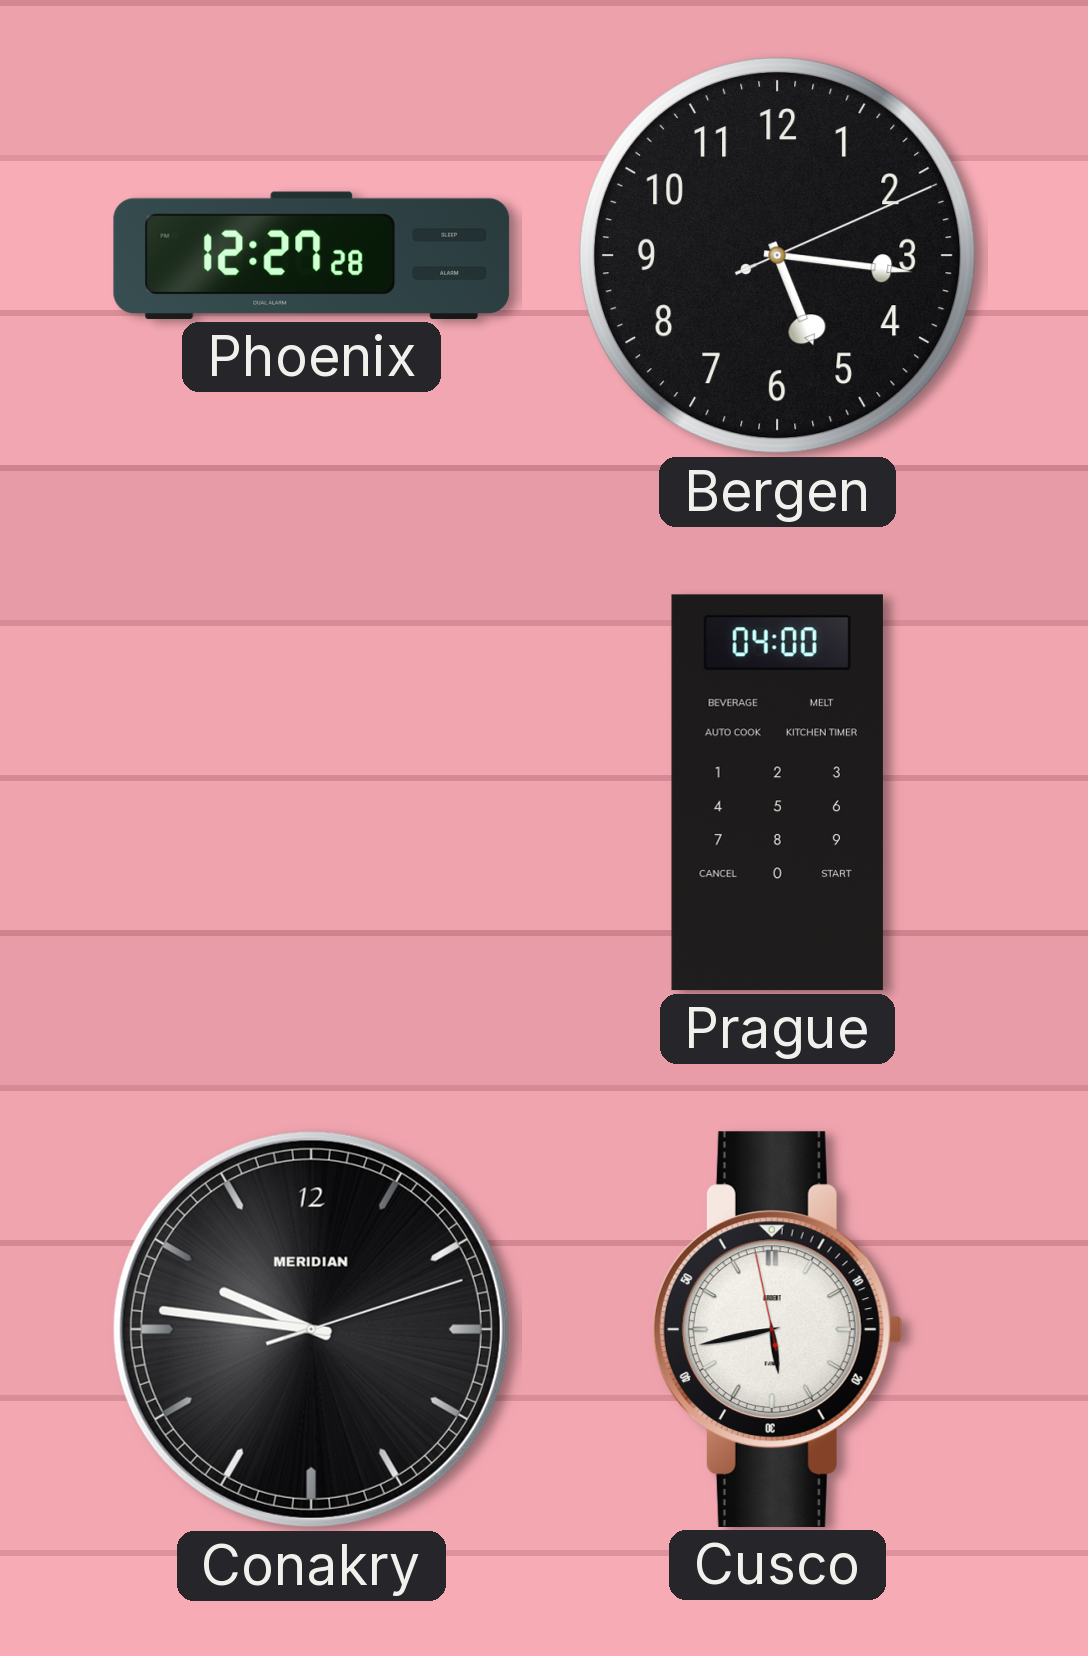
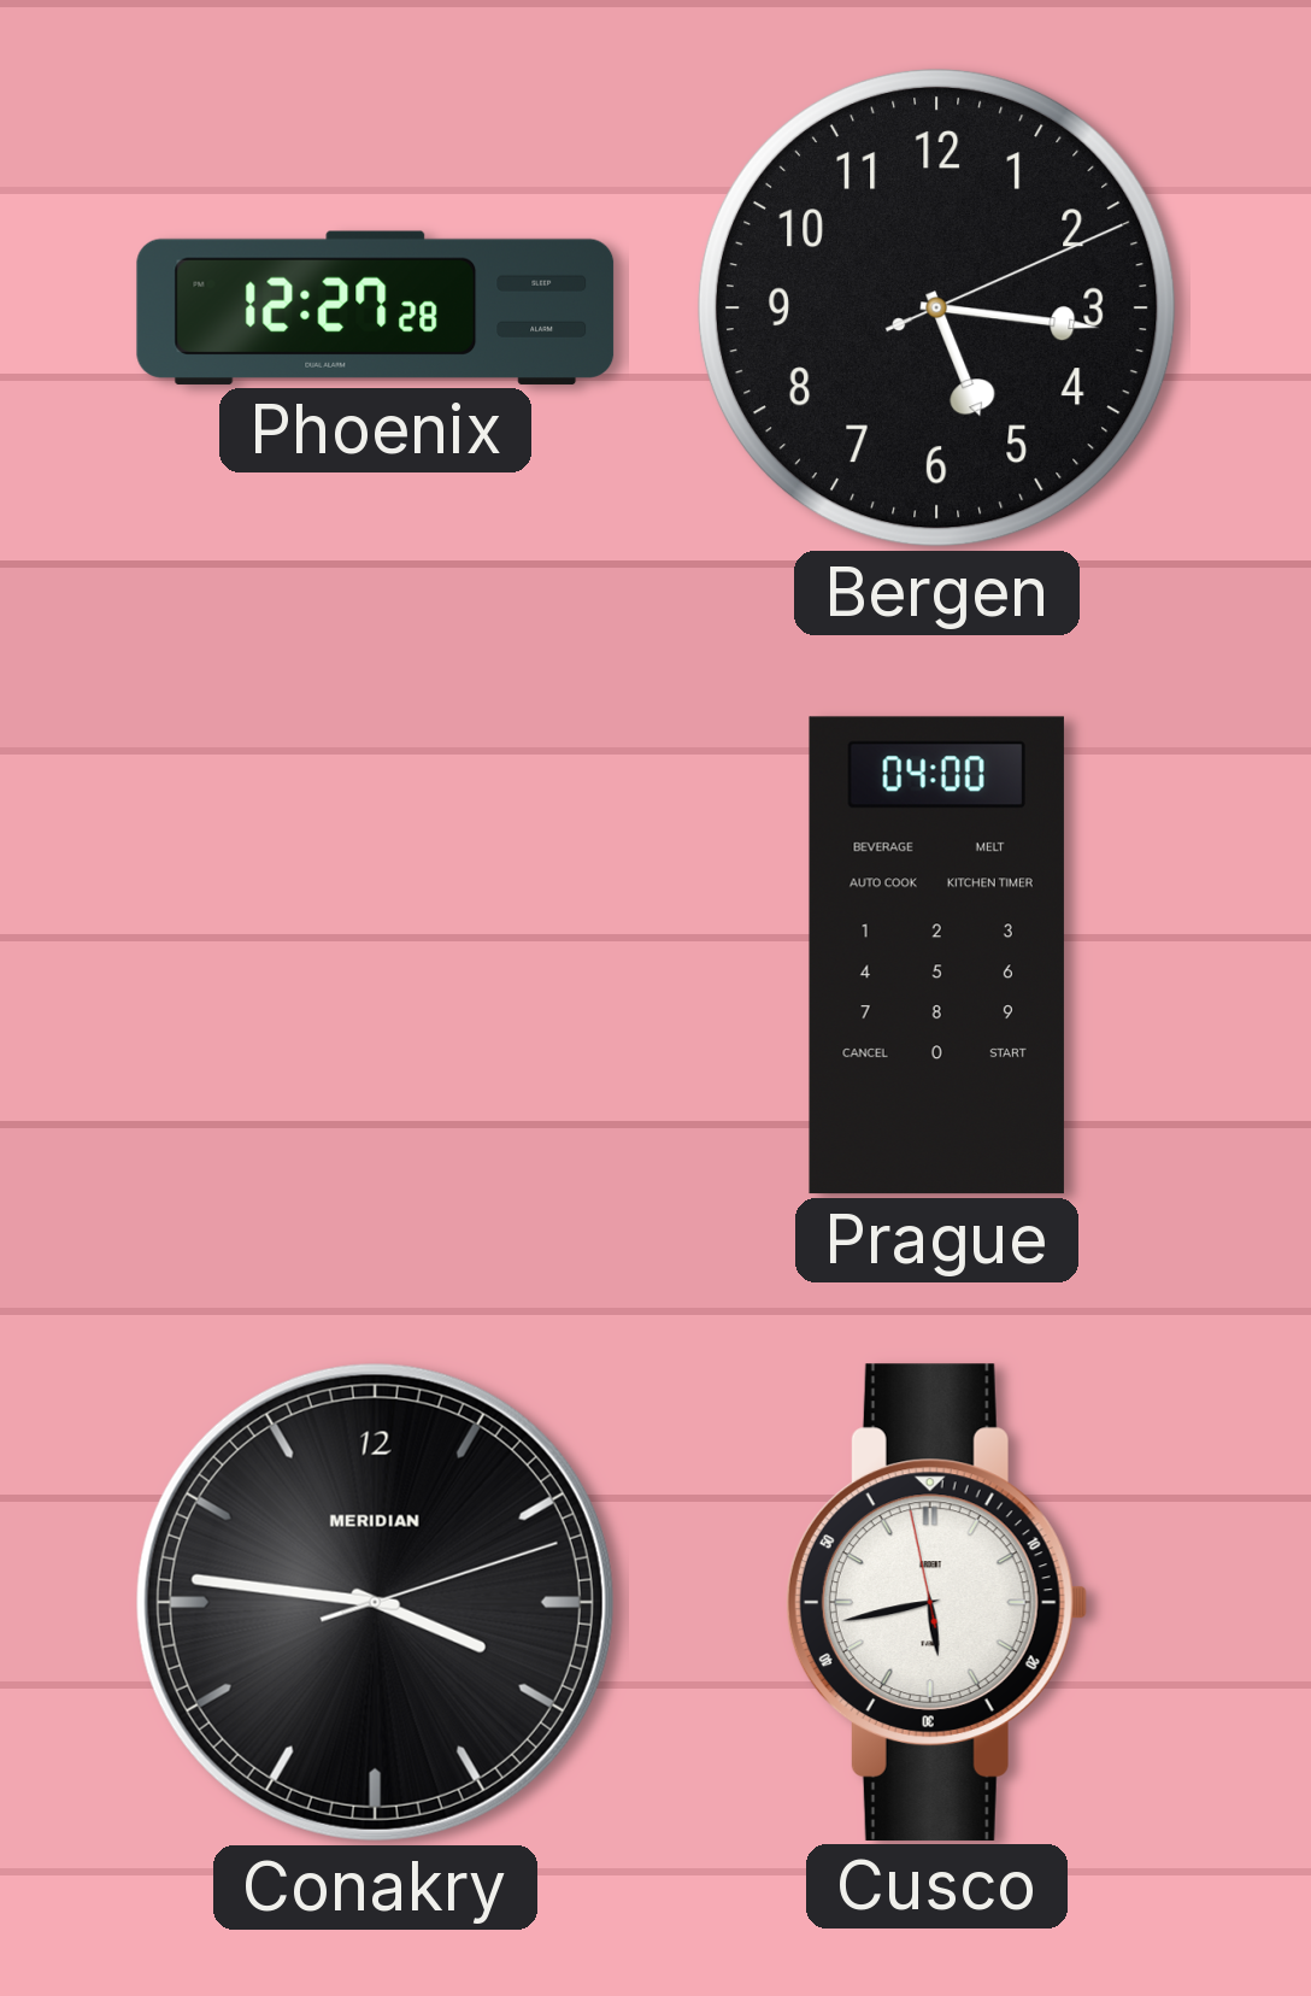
Conakry: 9:46 -> 3:46 (375, 1602)
